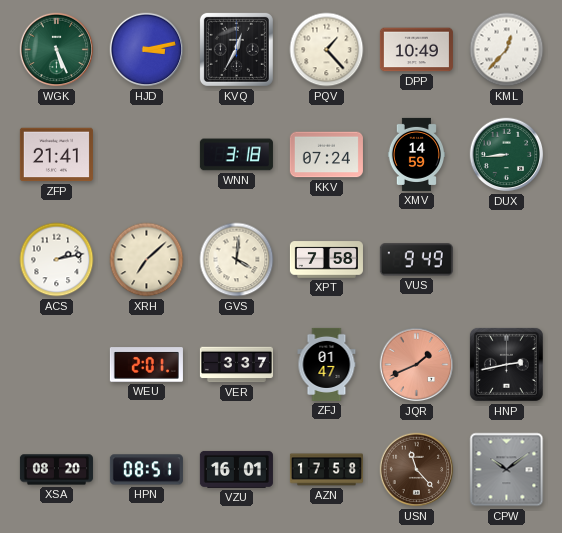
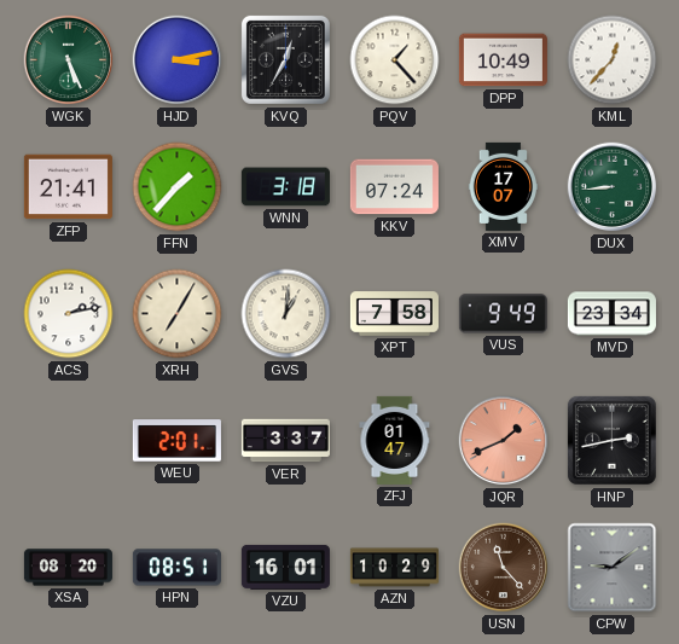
FFN: none -> 1:37 (178, 187)
XMV: 14:59 -> 17:07 (503, 186)
XRH: 7:08 -> 7:05 (178, 314)
GVS: 4:01 -> 1:01 (286, 314)
MVD: none -> 23:34 (611, 314)
AZN: 17:58 -> 10:29 (394, 568)
CPW: 10:09 -> 9:09 (613, 568)
